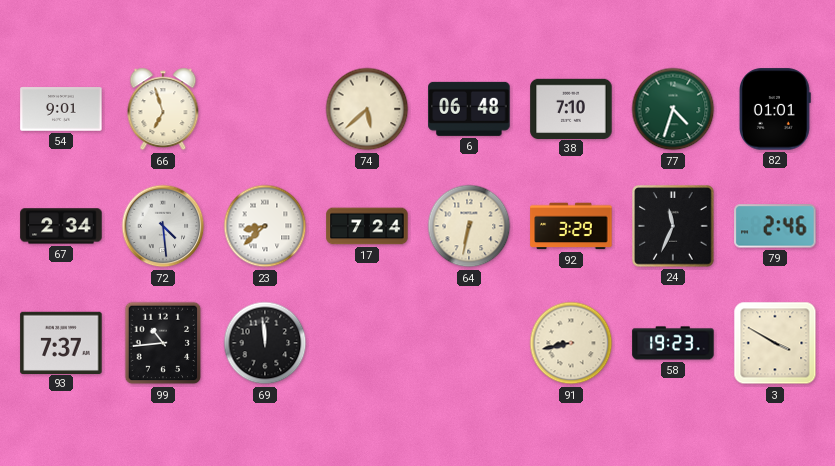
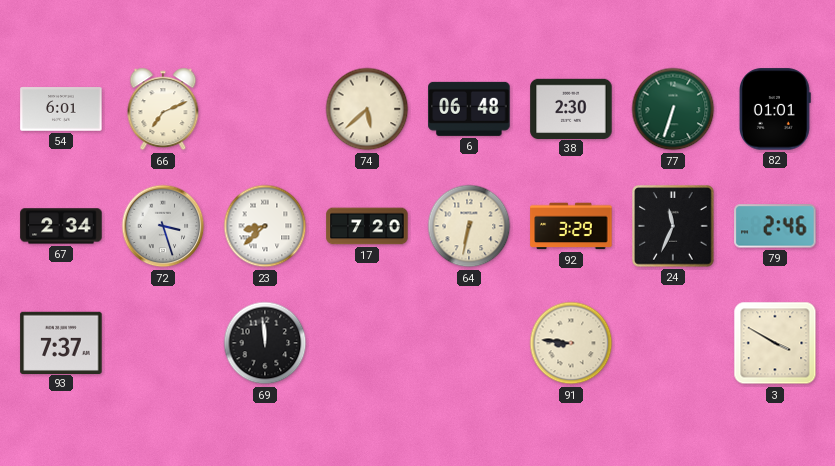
54: 9:01 -> 6:01 (61, 109)
66: 6:57 -> 7:11 (163, 109)
38: 7:10 -> 2:30 (571, 108)
77: 4:33 -> 6:33 (673, 109)
72: 4:29 -> 3:27 (163, 226)
17: 7:24 -> 7:20 (367, 226)
99: 10:44 -> none (163, 343)
91: 8:43 -> 8:46 (571, 343)
58: 19:23 -> none (673, 343)
